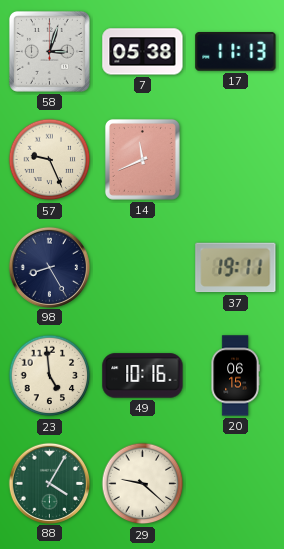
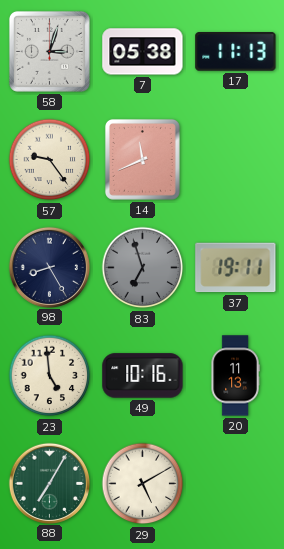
57: 9:26 -> 9:24 (50, 160)
83: none -> 6:57 (143, 268)
20: 06:15 -> 11:13 (235, 376)
88: 4:05 -> 7:05 (49, 483)
29: 9:22 -> 5:10 (143, 484)
